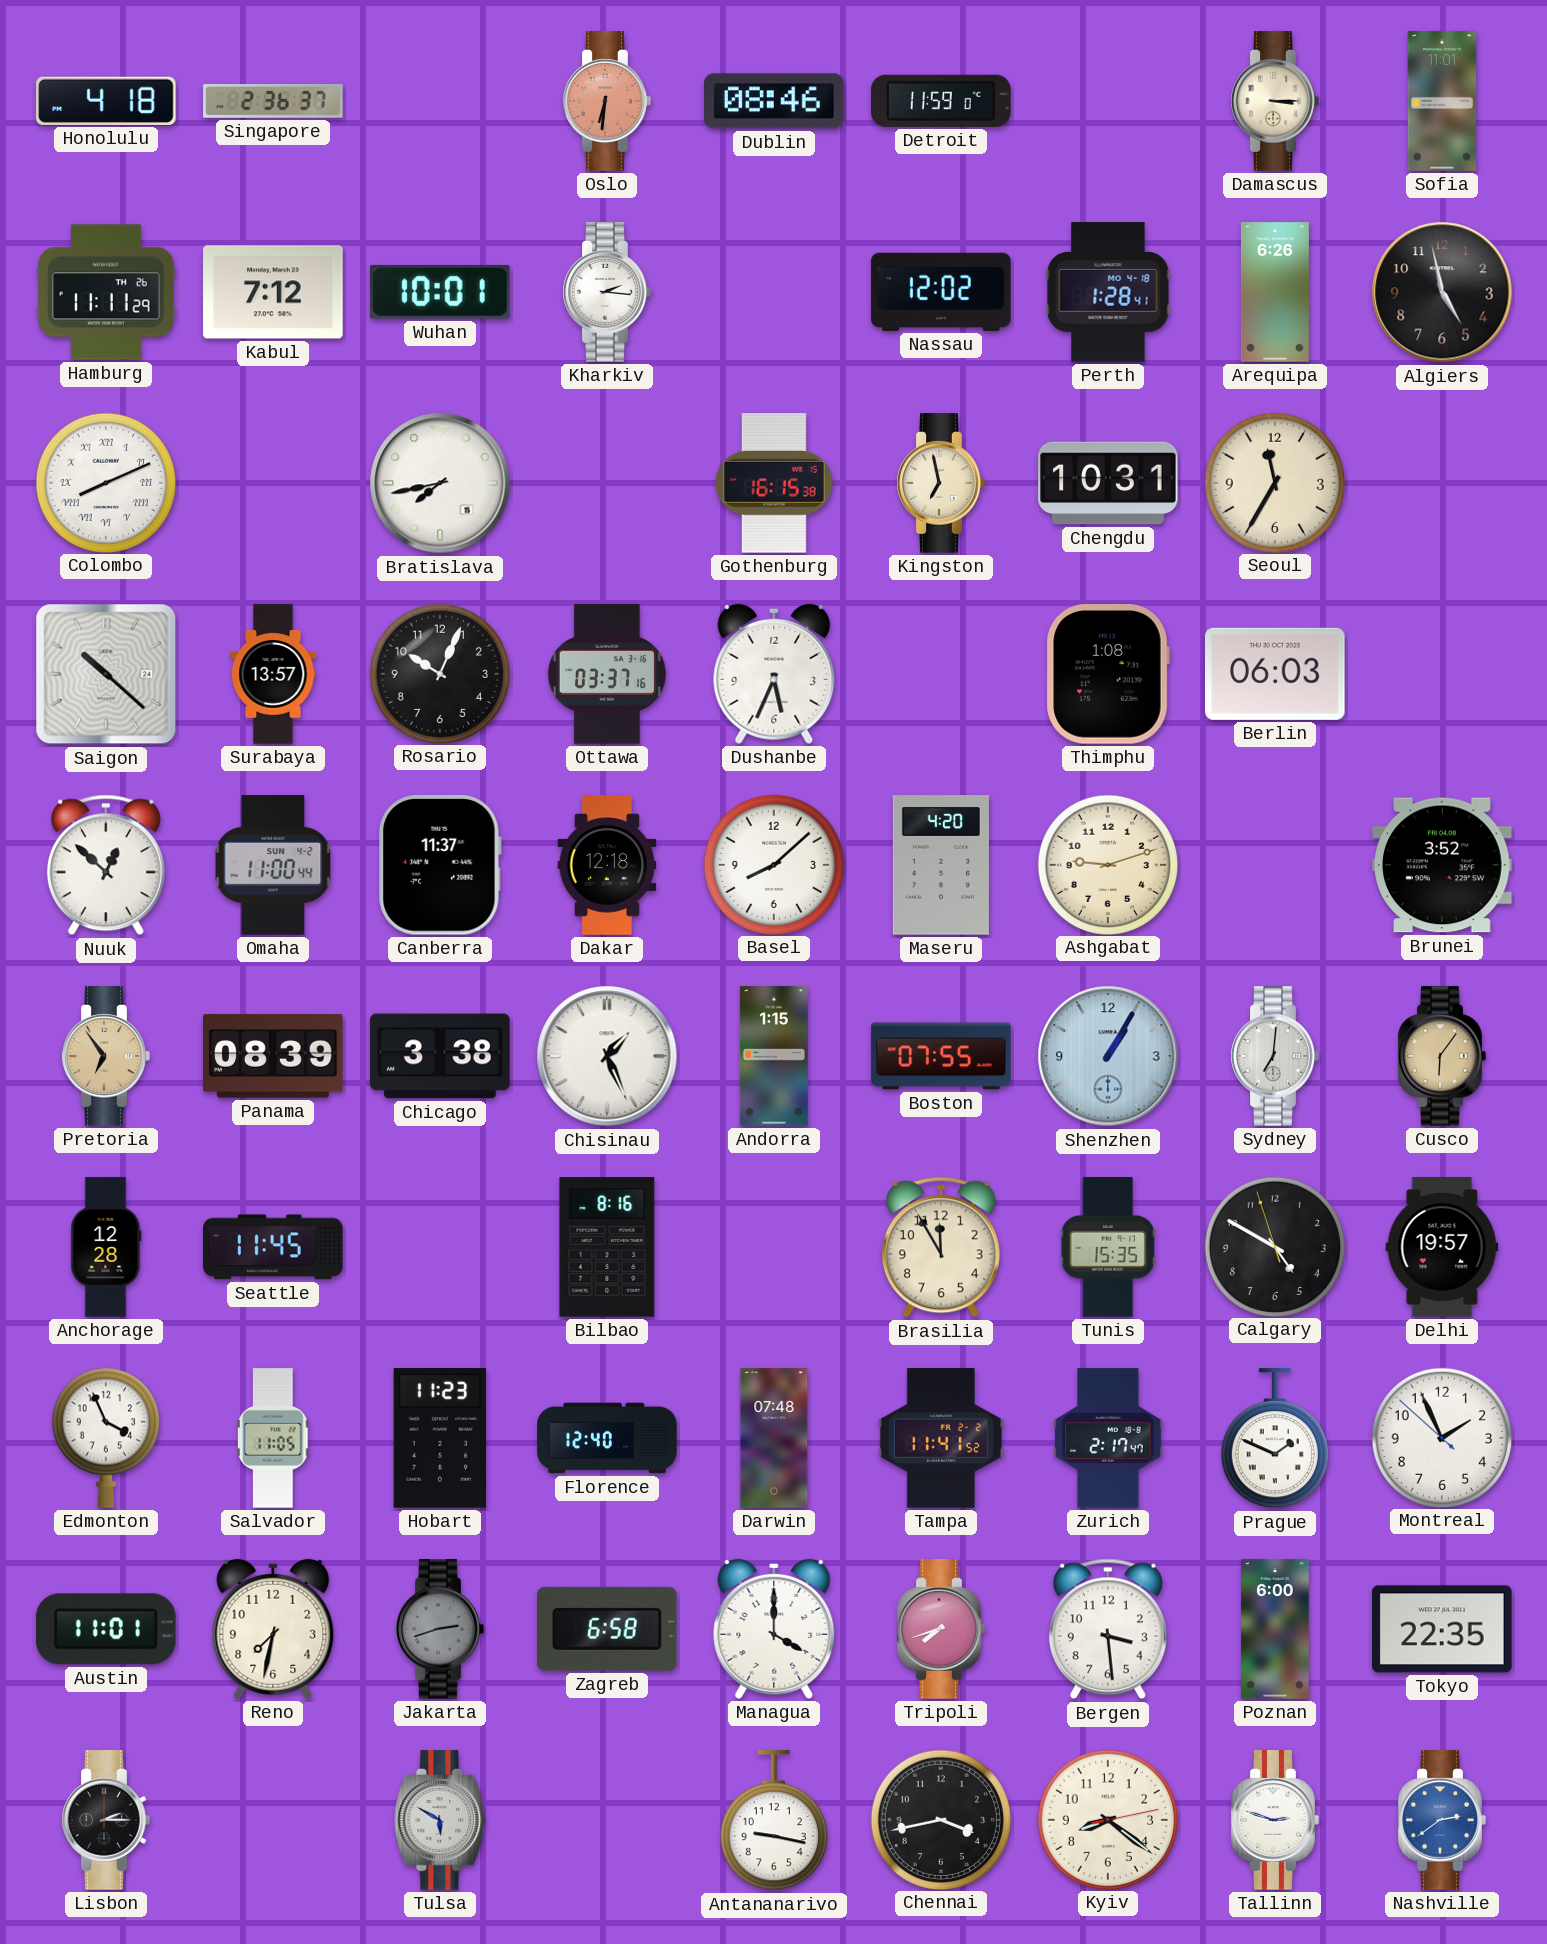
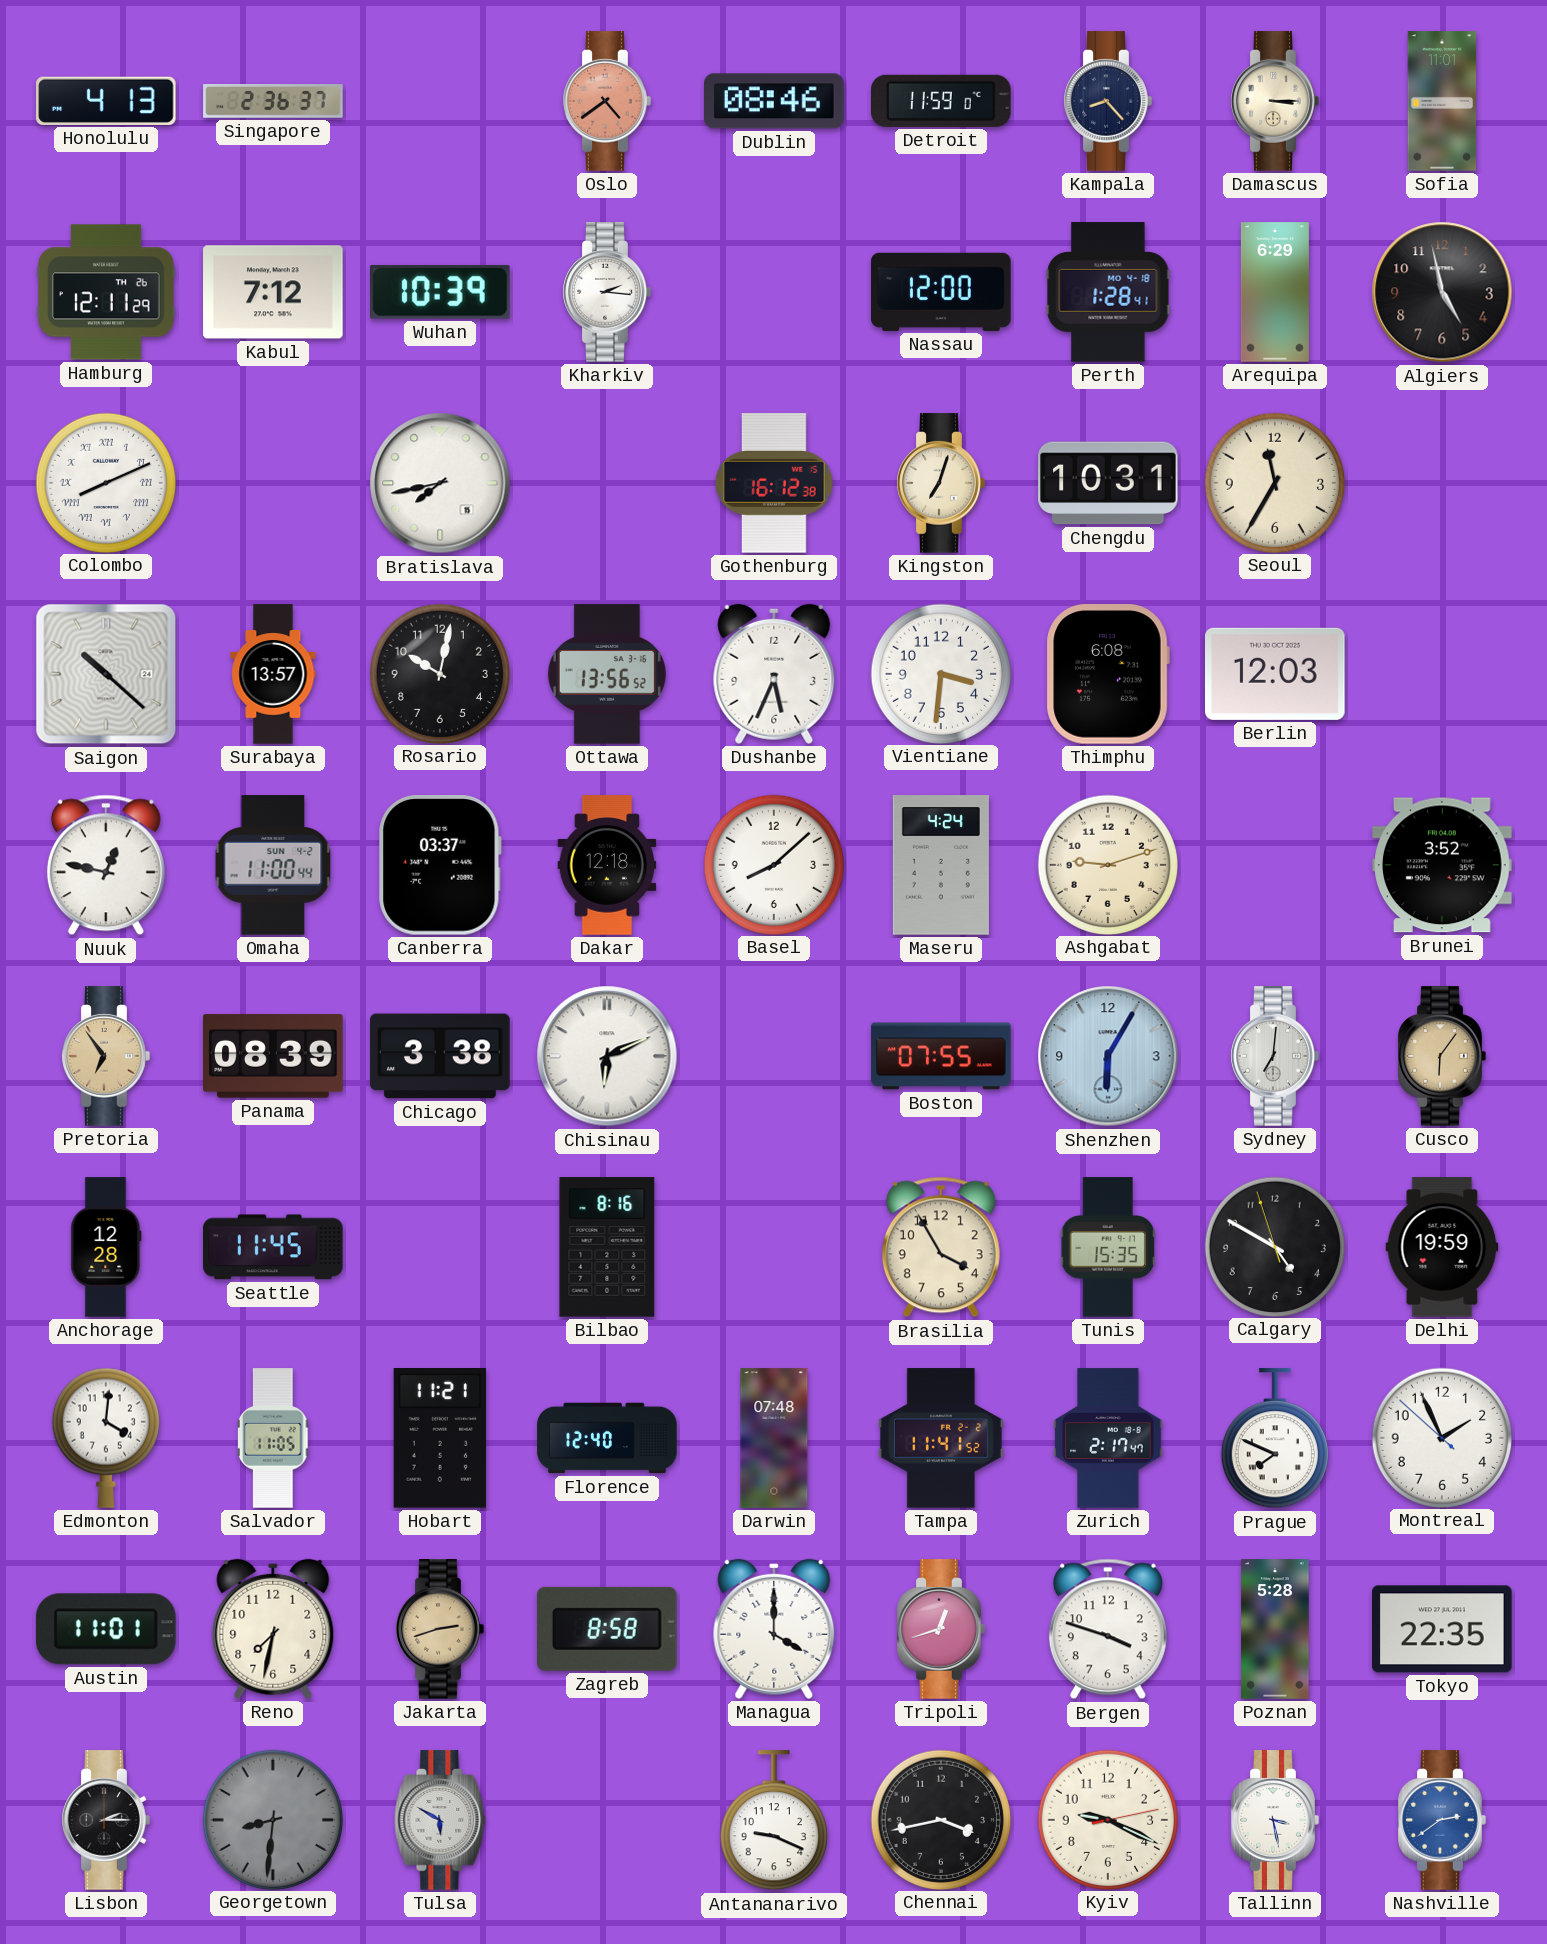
Honolulu: 4:18 -> 4:13 (106, 101)
Oslo: 6:31 -> 4:39 (607, 101)
Kampala: none -> 8:23 (1108, 101)
Hamburg: 11:11 -> 12:11 (106, 292)
Wuhan: 10:01 -> 10:39 (441, 292)
Nassau: 12:02 -> 12:00 (941, 292)
Arequipa: 6:26 -> 6:29 (1275, 292)
Gothenburg: 16:15 -> 16:12 (774, 483)
Kingston: 6:58 -> 7:03 (941, 483)
Rosario: 10:04 -> 10:02 (439, 673)
Ottawa: 03:37 -> 13:56 (607, 674)
Vientiane: none -> 3:31 (940, 673)
Thimphu: 1:08 -> 6:08 (1108, 674)
Berlin: 06:03 -> 12:03 (1276, 674)
Nuuk: 12:52 -> 12:47 (106, 865)
Canberra: 11:37 -> 03:37 (440, 866)
Maseru: 4:20 -> 4:24 (941, 865)
Chisinau: 1:26 -> 6:11 (607, 1056)
Andorra: 1:15 -> none (774, 1056)
Shenzhen: 1:05 -> 6:05 (1108, 1056)
Brasilia: 11:55 -> 3:55 (941, 1247)
Delhi: 19:57 -> 19:59 (1442, 1247)
Edmonton: 3:56 -> 4:01 (106, 1438)
Hobart: 11:23 -> 11:21 (440, 1439)
Prague: 1:49 -> 7:49 (1275, 1439)
Jakarta dial: grey -> champagne (440, 1629)
Zagreb: 6:58 -> 8:58 (607, 1629)
Tripoli: 7:42 -> 12:42 (941, 1629)
Bergen: 3:29 -> 3:48 (1108, 1629)
Poznan: 6:00 -> 5:28 (1275, 1629)
Georgetown: none -> 8:31 (272, 1819)
Antananarivo: 9:17 -> 9:19 (774, 1821)
Kyiv: 8:21 -> 9:19 (1107, 1819)
Tallinn: 2:48 -> 3:28 (1275, 1820)
